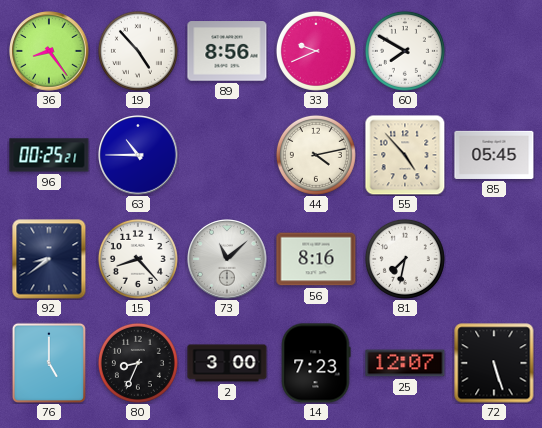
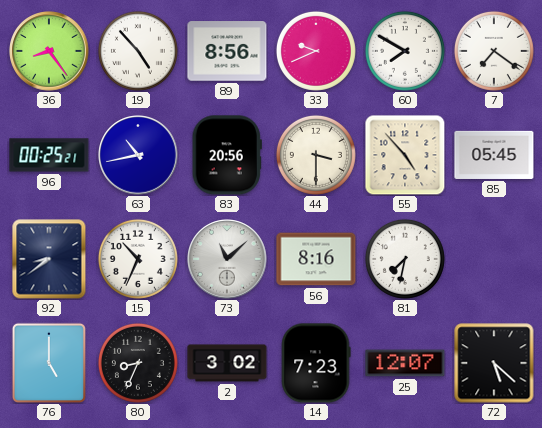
7: none -> 7:21 (494, 51)
63: 10:45 -> 10:43 (138, 155)
83: none -> 20:56 (227, 155)
44: 4:13 -> 3:30 (316, 155)
15: 8:23 -> 10:34 (138, 259)
2: 3:00 -> 3:02 (227, 363)
72: 5:27 -> 5:22 (494, 363)
